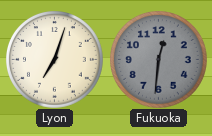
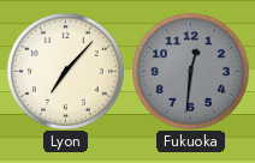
Lyon: 7:03 -> 7:07 (66, 72)
